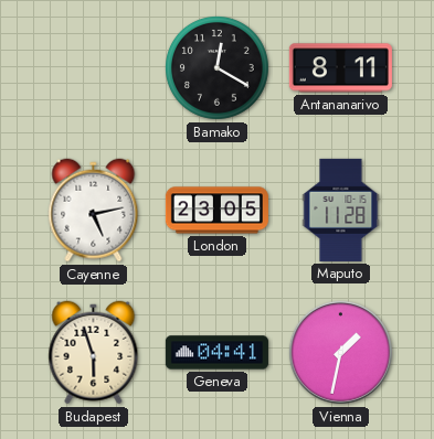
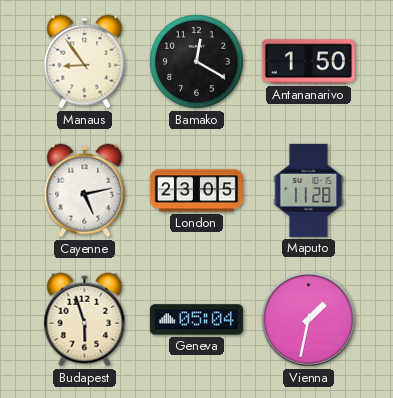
Manaus: none -> 8:54 (85, 62)
Antananarivo: 8:11 -> 1:50 (308, 62)
Geneva: 04:41 -> 05:04 (196, 320)
